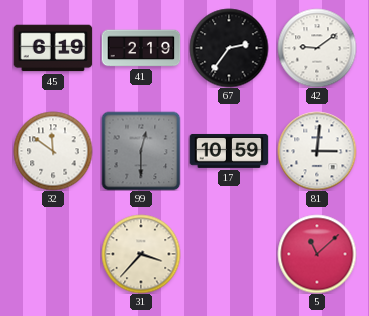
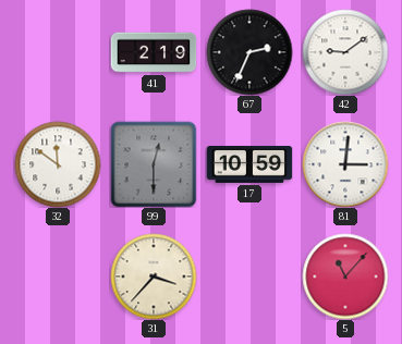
45: 6:19 -> none (53, 48)
67: 2:36 -> 2:34 (249, 52)
5: 11:08 -> 11:07 (345, 277)
